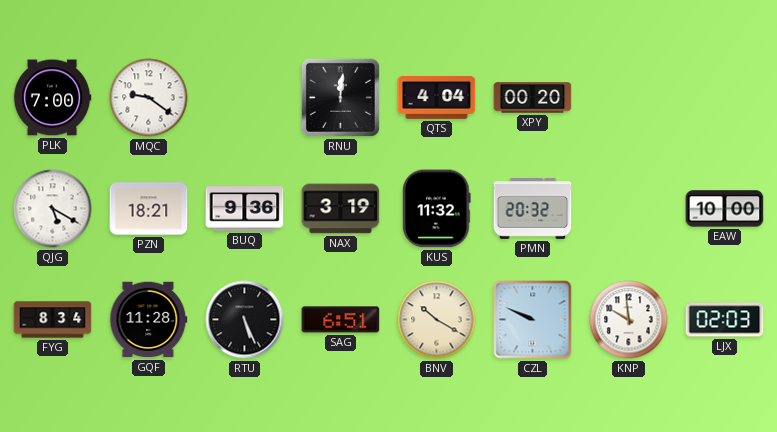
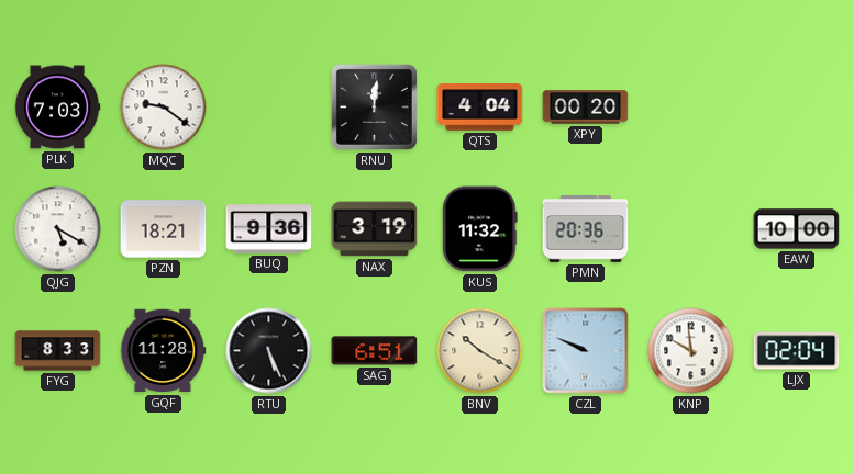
PLK: 7:00 -> 7:03 (57, 108)
PMN: 20:32 -> 20:36 (586, 229)
FYG: 8:34 -> 8:33 (58, 351)
LJX: 02:03 -> 02:04 (797, 351)
